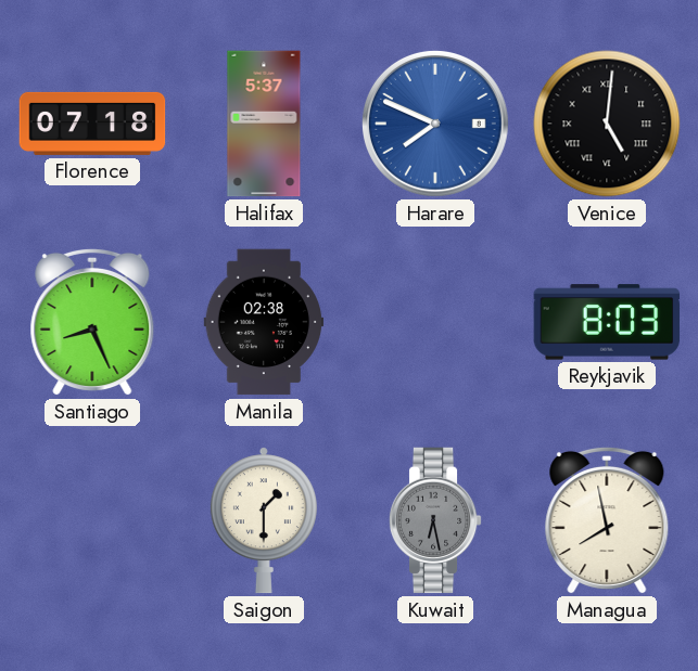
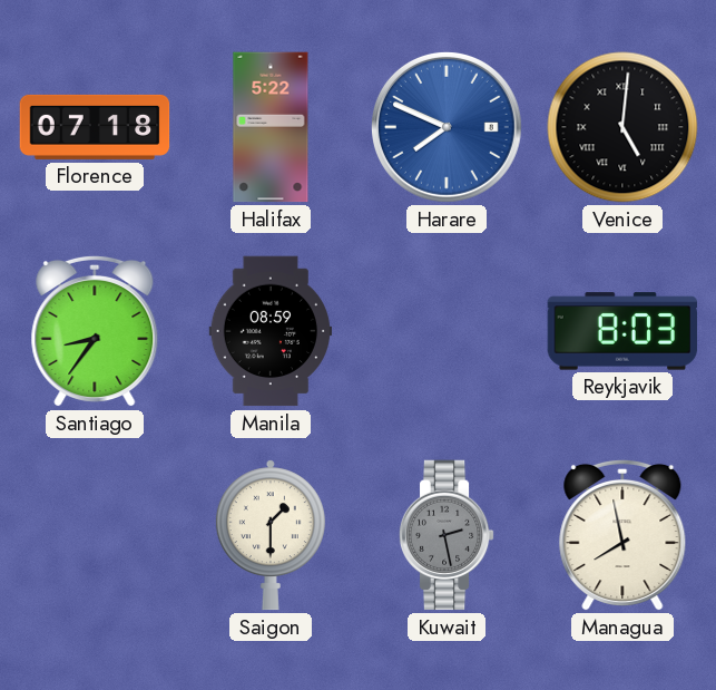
Halifax: 5:37 -> 5:22 (271, 127)
Santiago: 8:26 -> 8:36 (95, 331)
Manila: 02:38 -> 08:59 (271, 331)
Kuwait: 6:28 -> 2:28 (447, 535)
